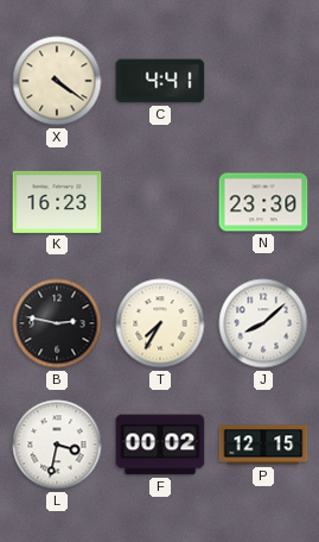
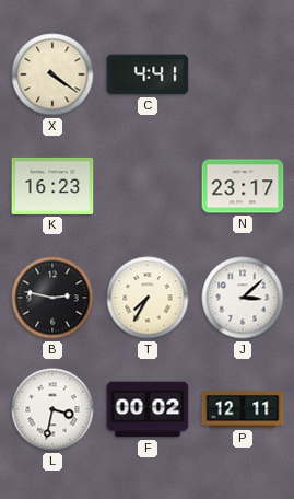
N: 23:30 -> 23:17 (243, 186)
J: 8:08 -> 3:08 (243, 298)
P: 12:15 -> 12:11 (243, 409)
